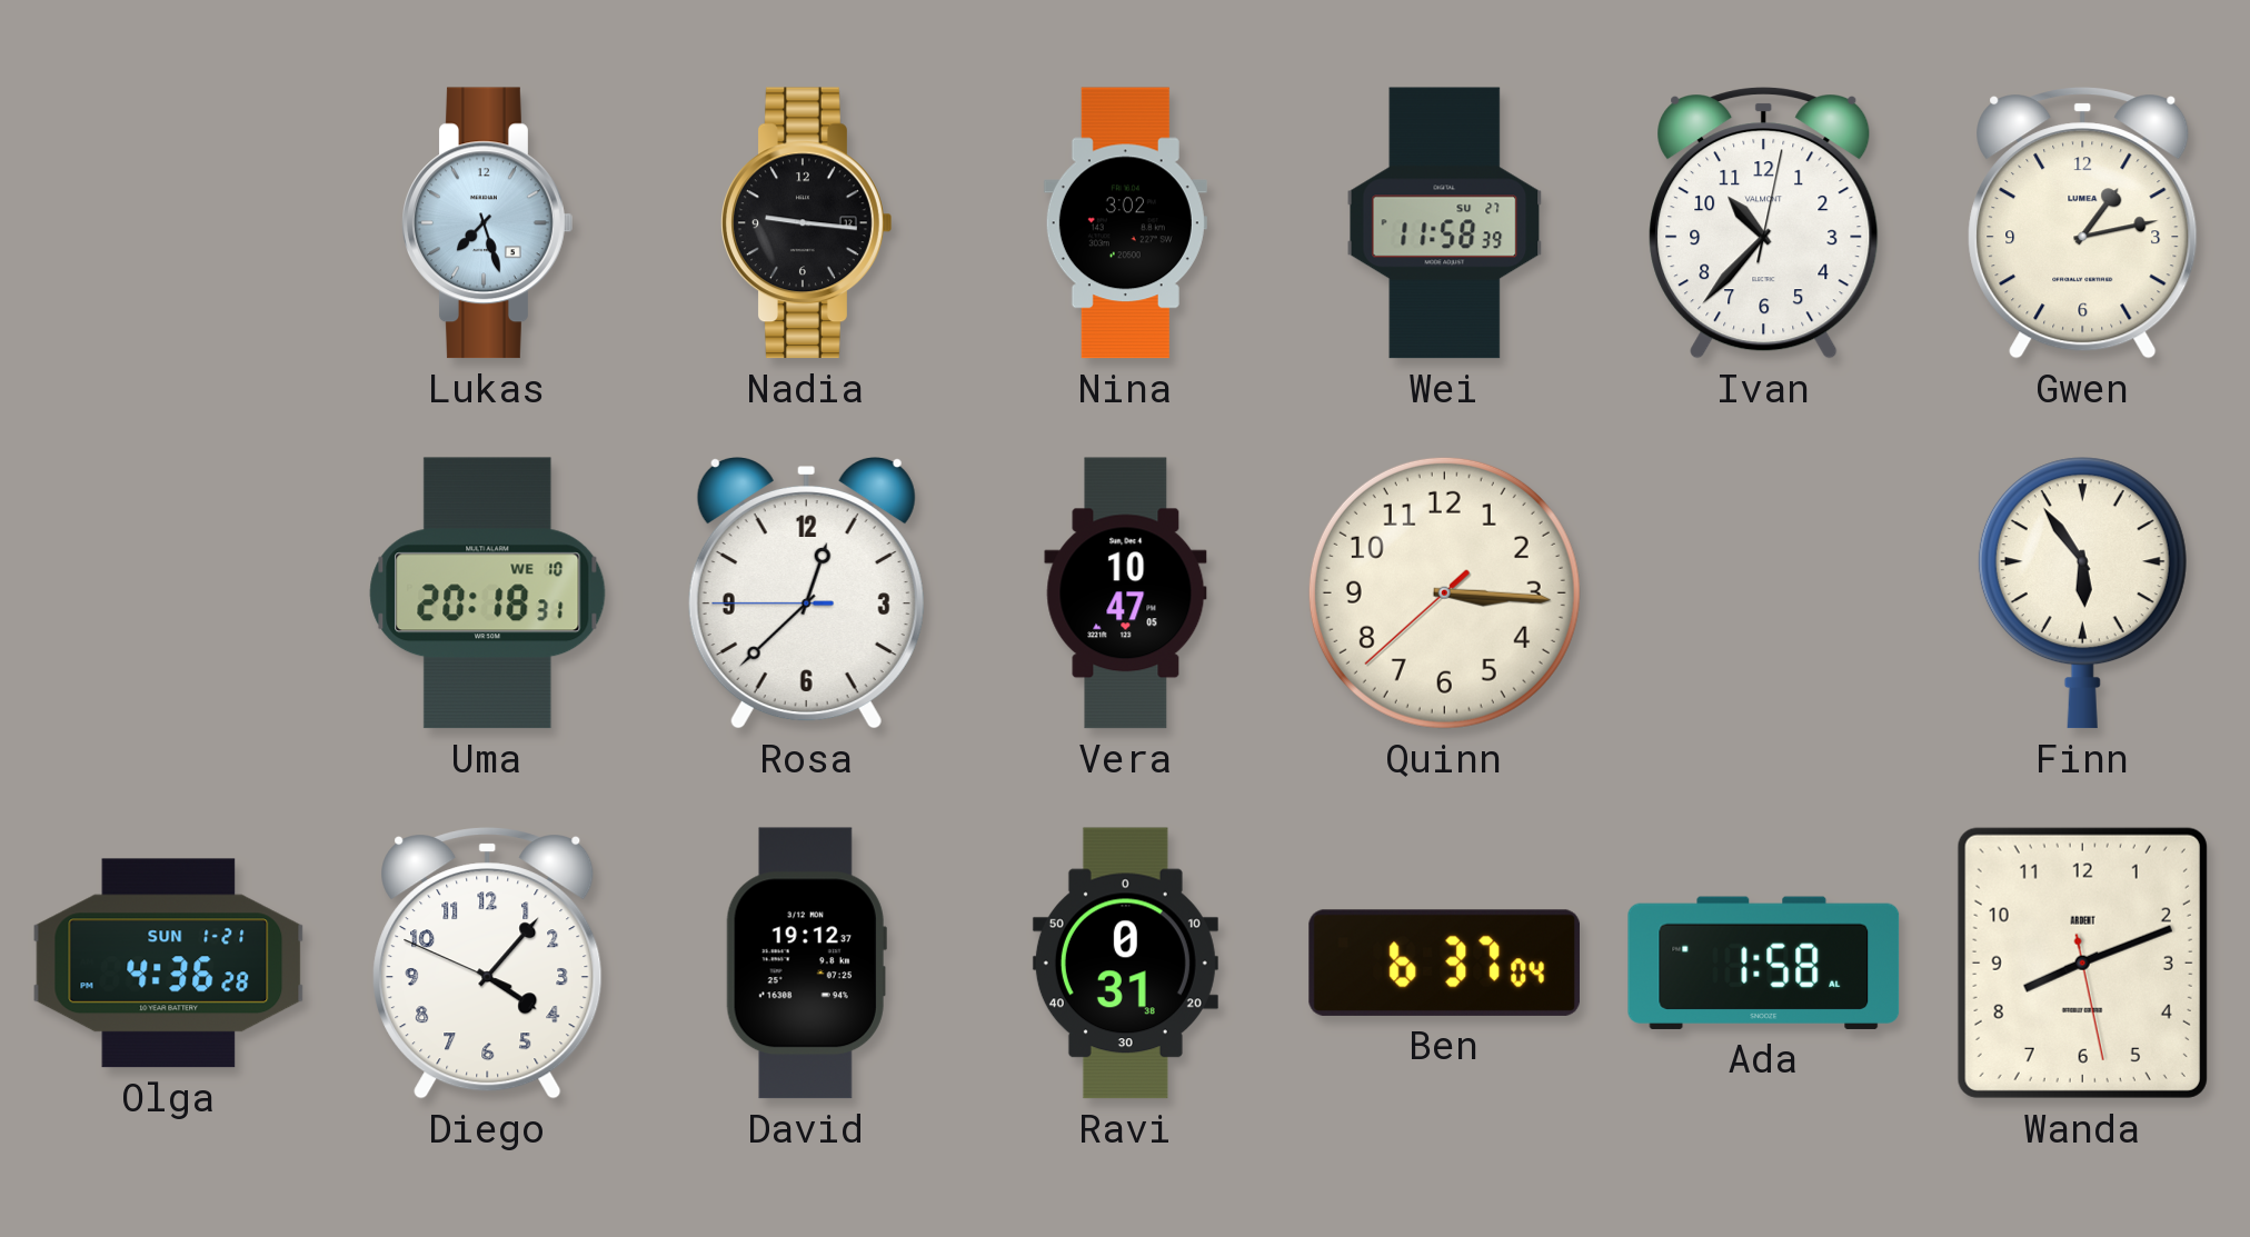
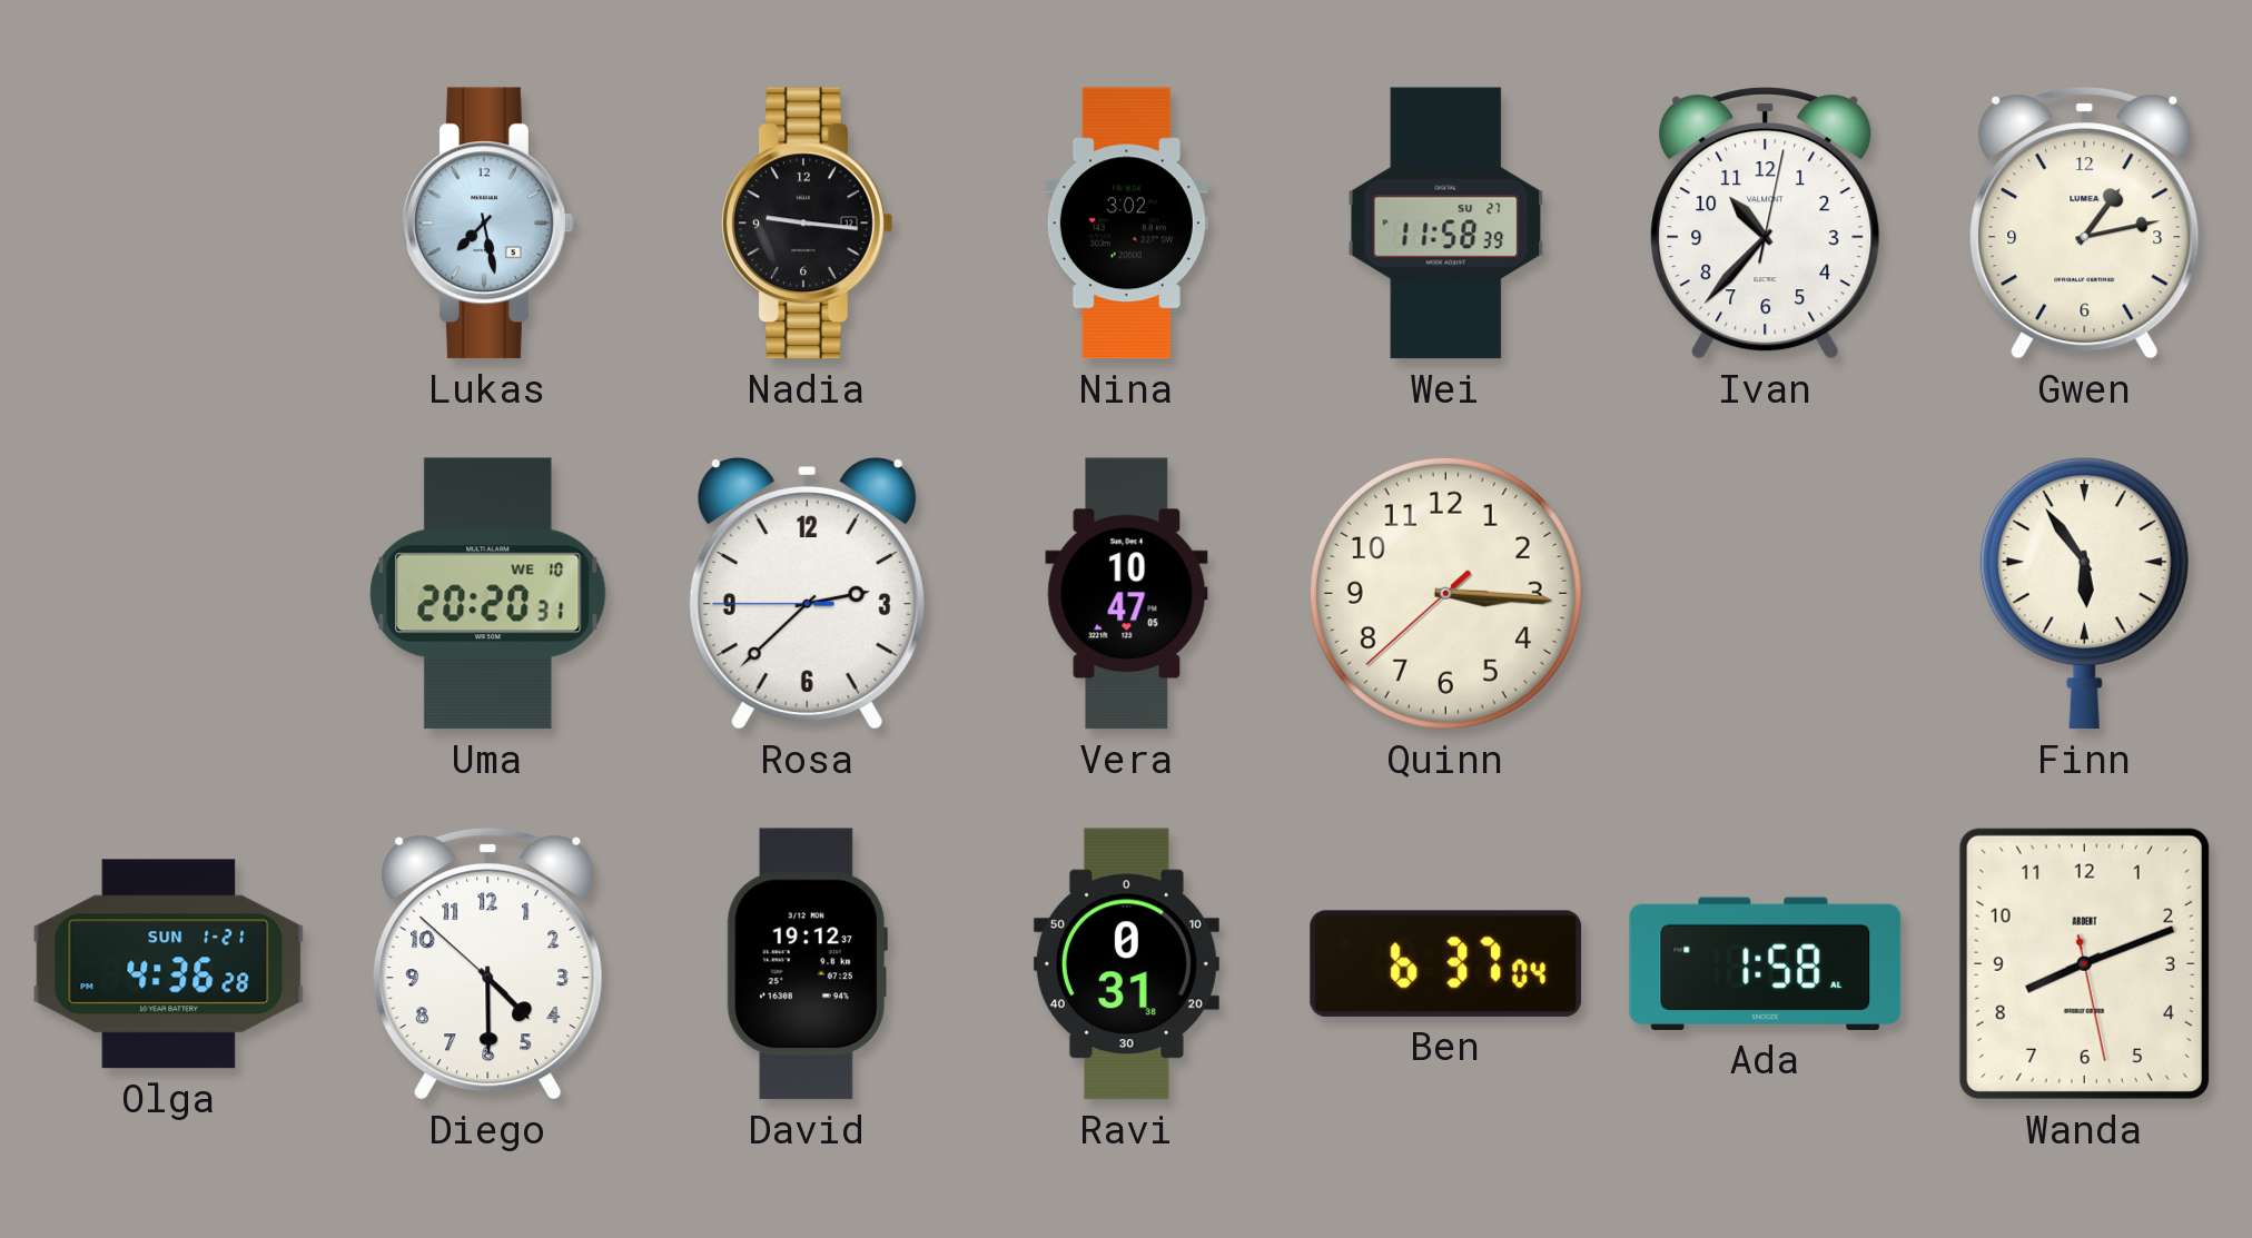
Lukas: 7:27 -> 7:28 (488, 224)
Uma: 20:18 -> 20:20 (488, 594)
Rosa: 12:37 -> 2:37 (807, 594)
Diego: 4:06 -> 4:29 (488, 964)
